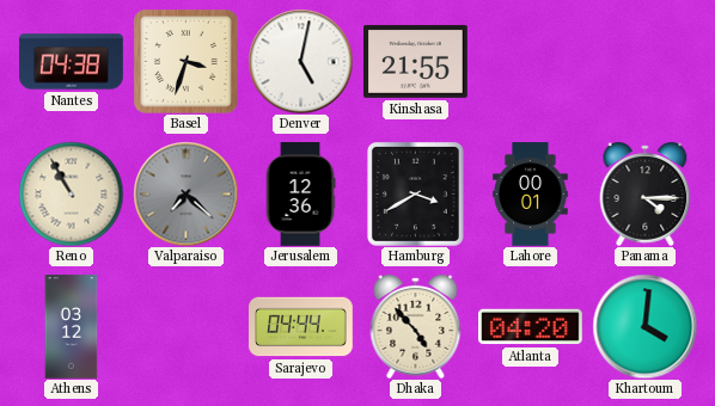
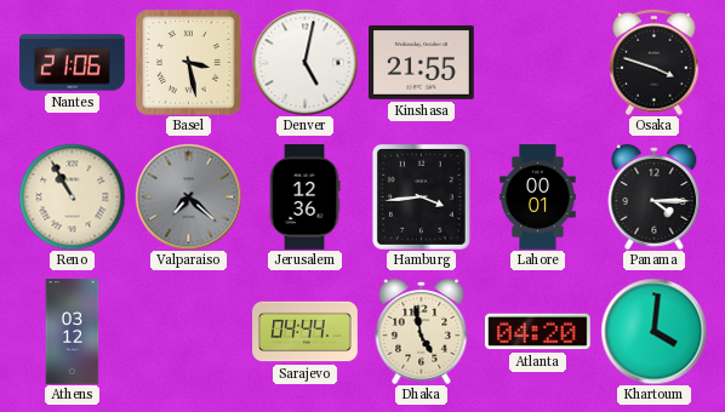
Nantes: 04:38 -> 21:06 (73, 63)
Basel: 3:33 -> 3:28 (188, 62)
Osaka: none -> 3:48 (655, 62)
Hamburg: 3:40 -> 3:44 (421, 196)
Dhaka: 4:53 -> 4:58 (422, 331)
